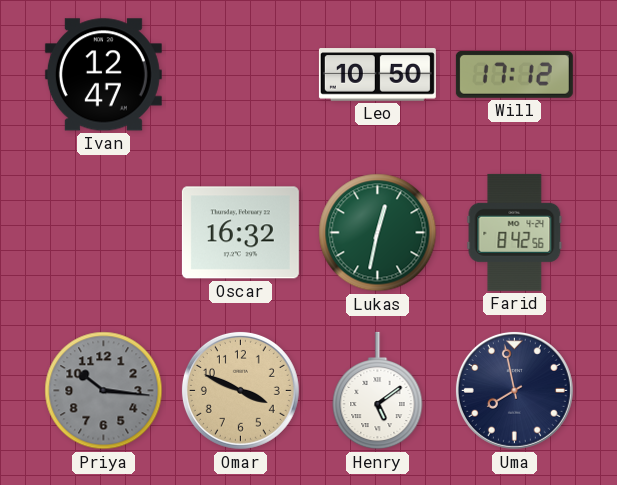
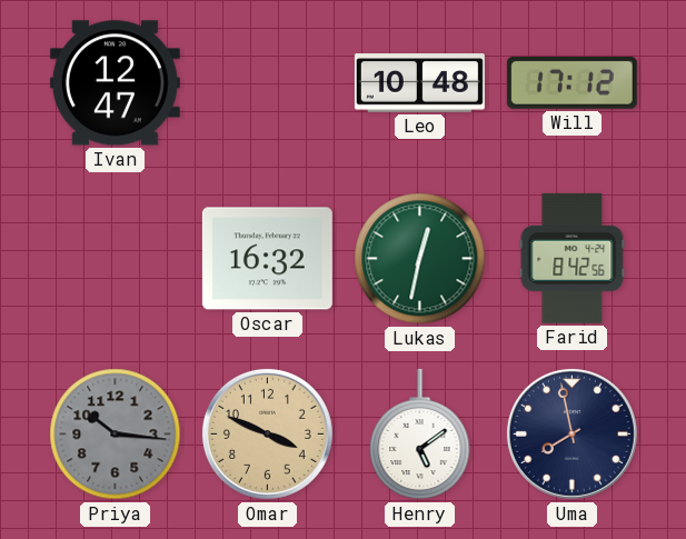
Leo: 10:50 -> 10:48 (419, 83)
